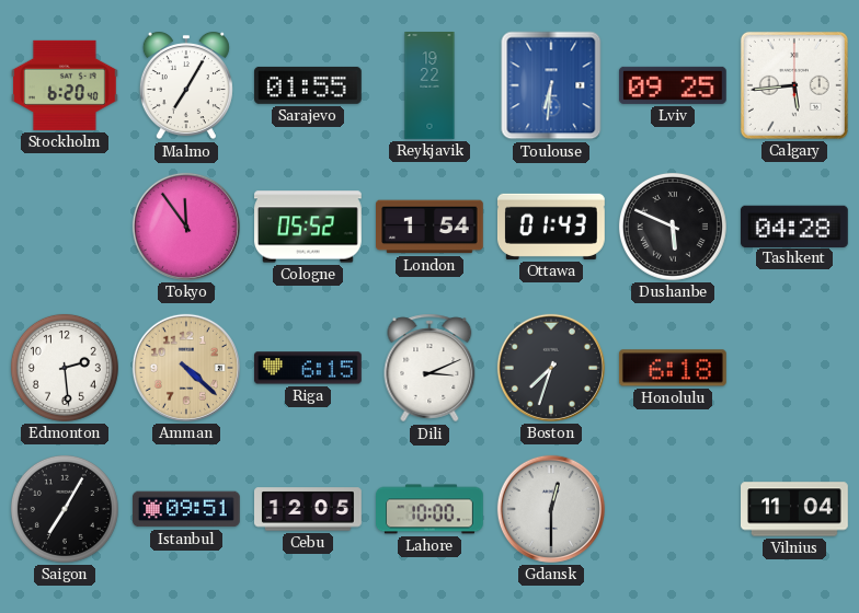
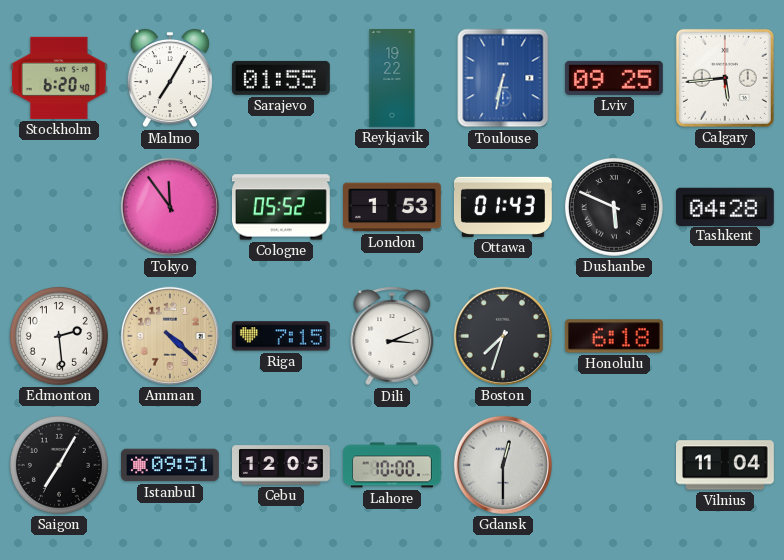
Toulouse: 6:31 -> 6:32 (503, 78)
London: 1:54 -> 1:53 (393, 207)
Riga: 6:15 -> 7:15 (281, 336)
